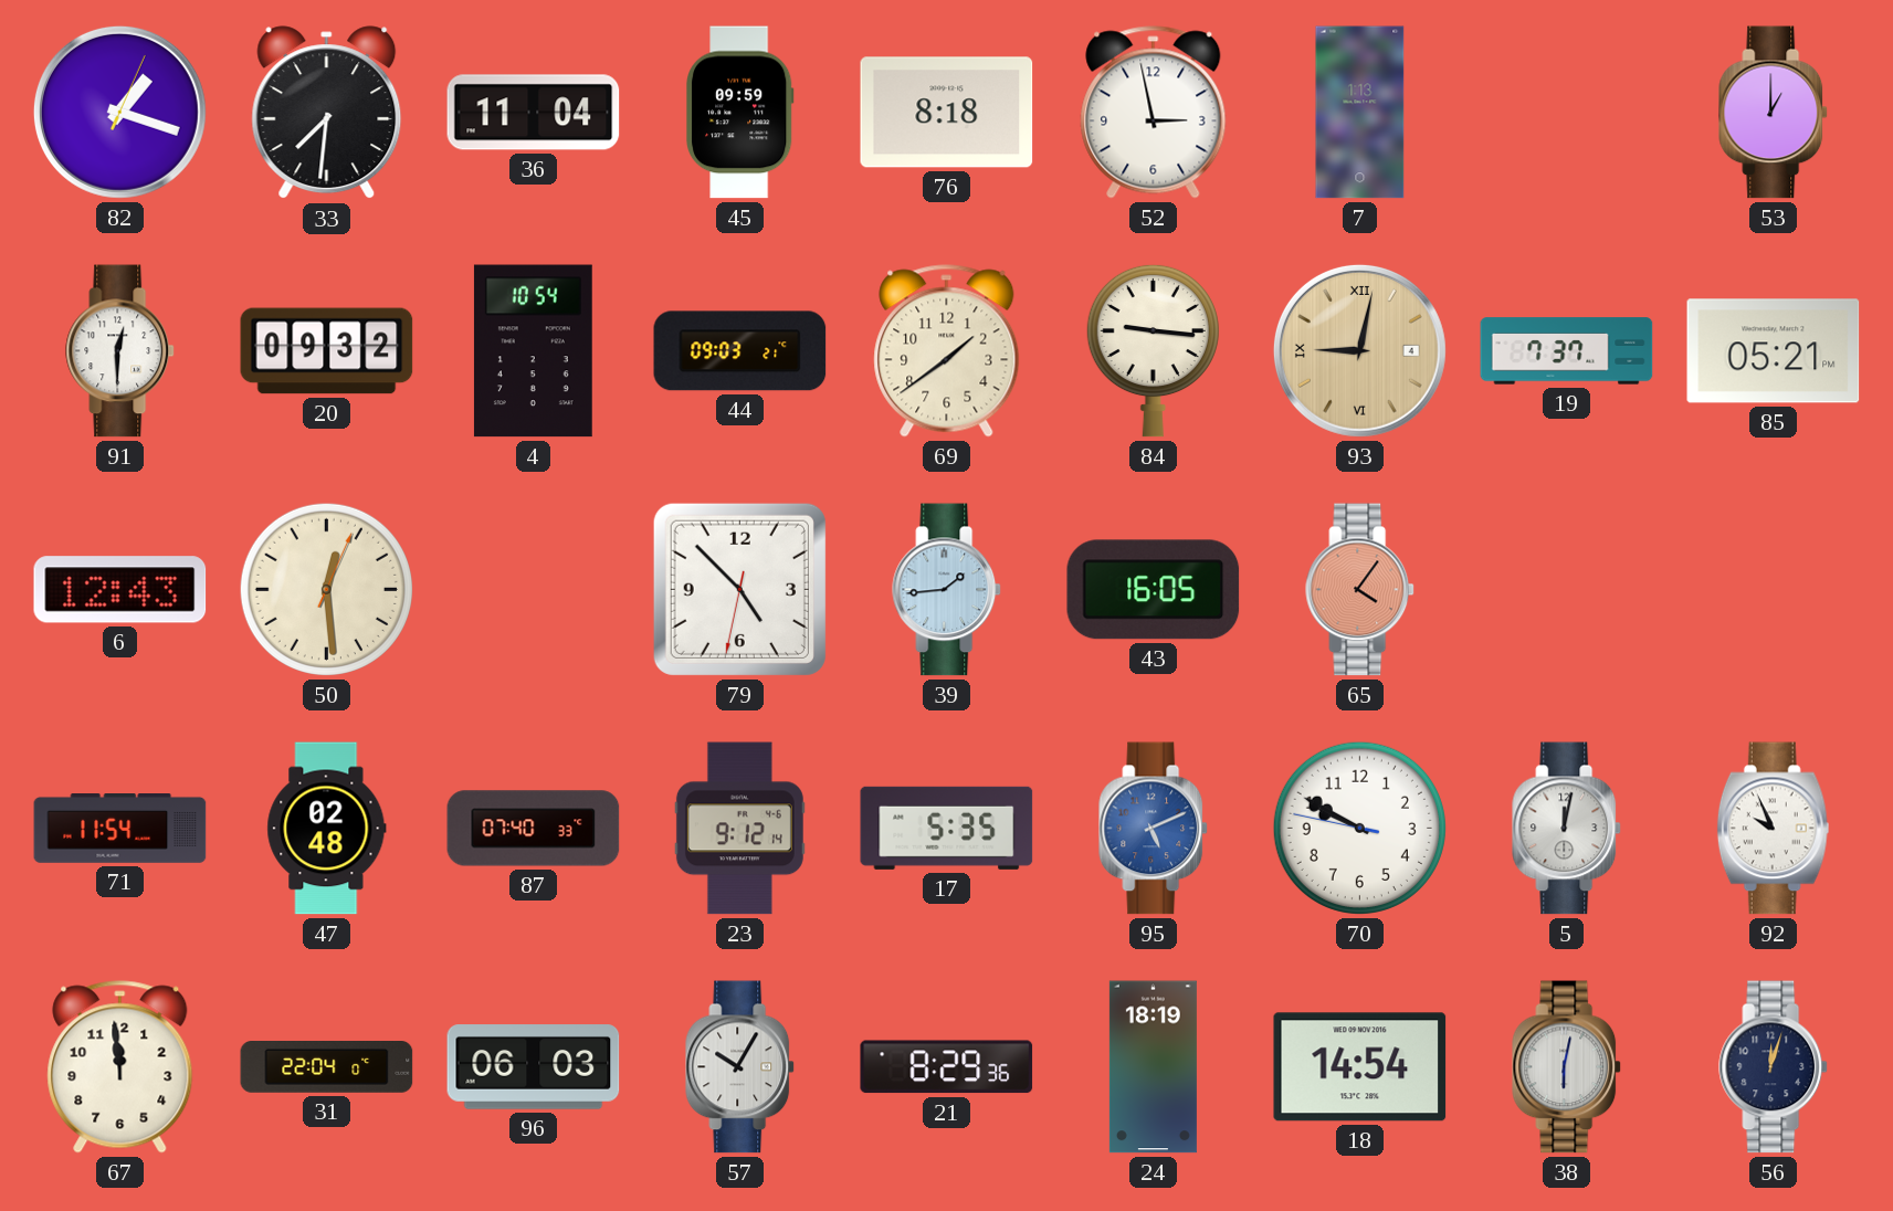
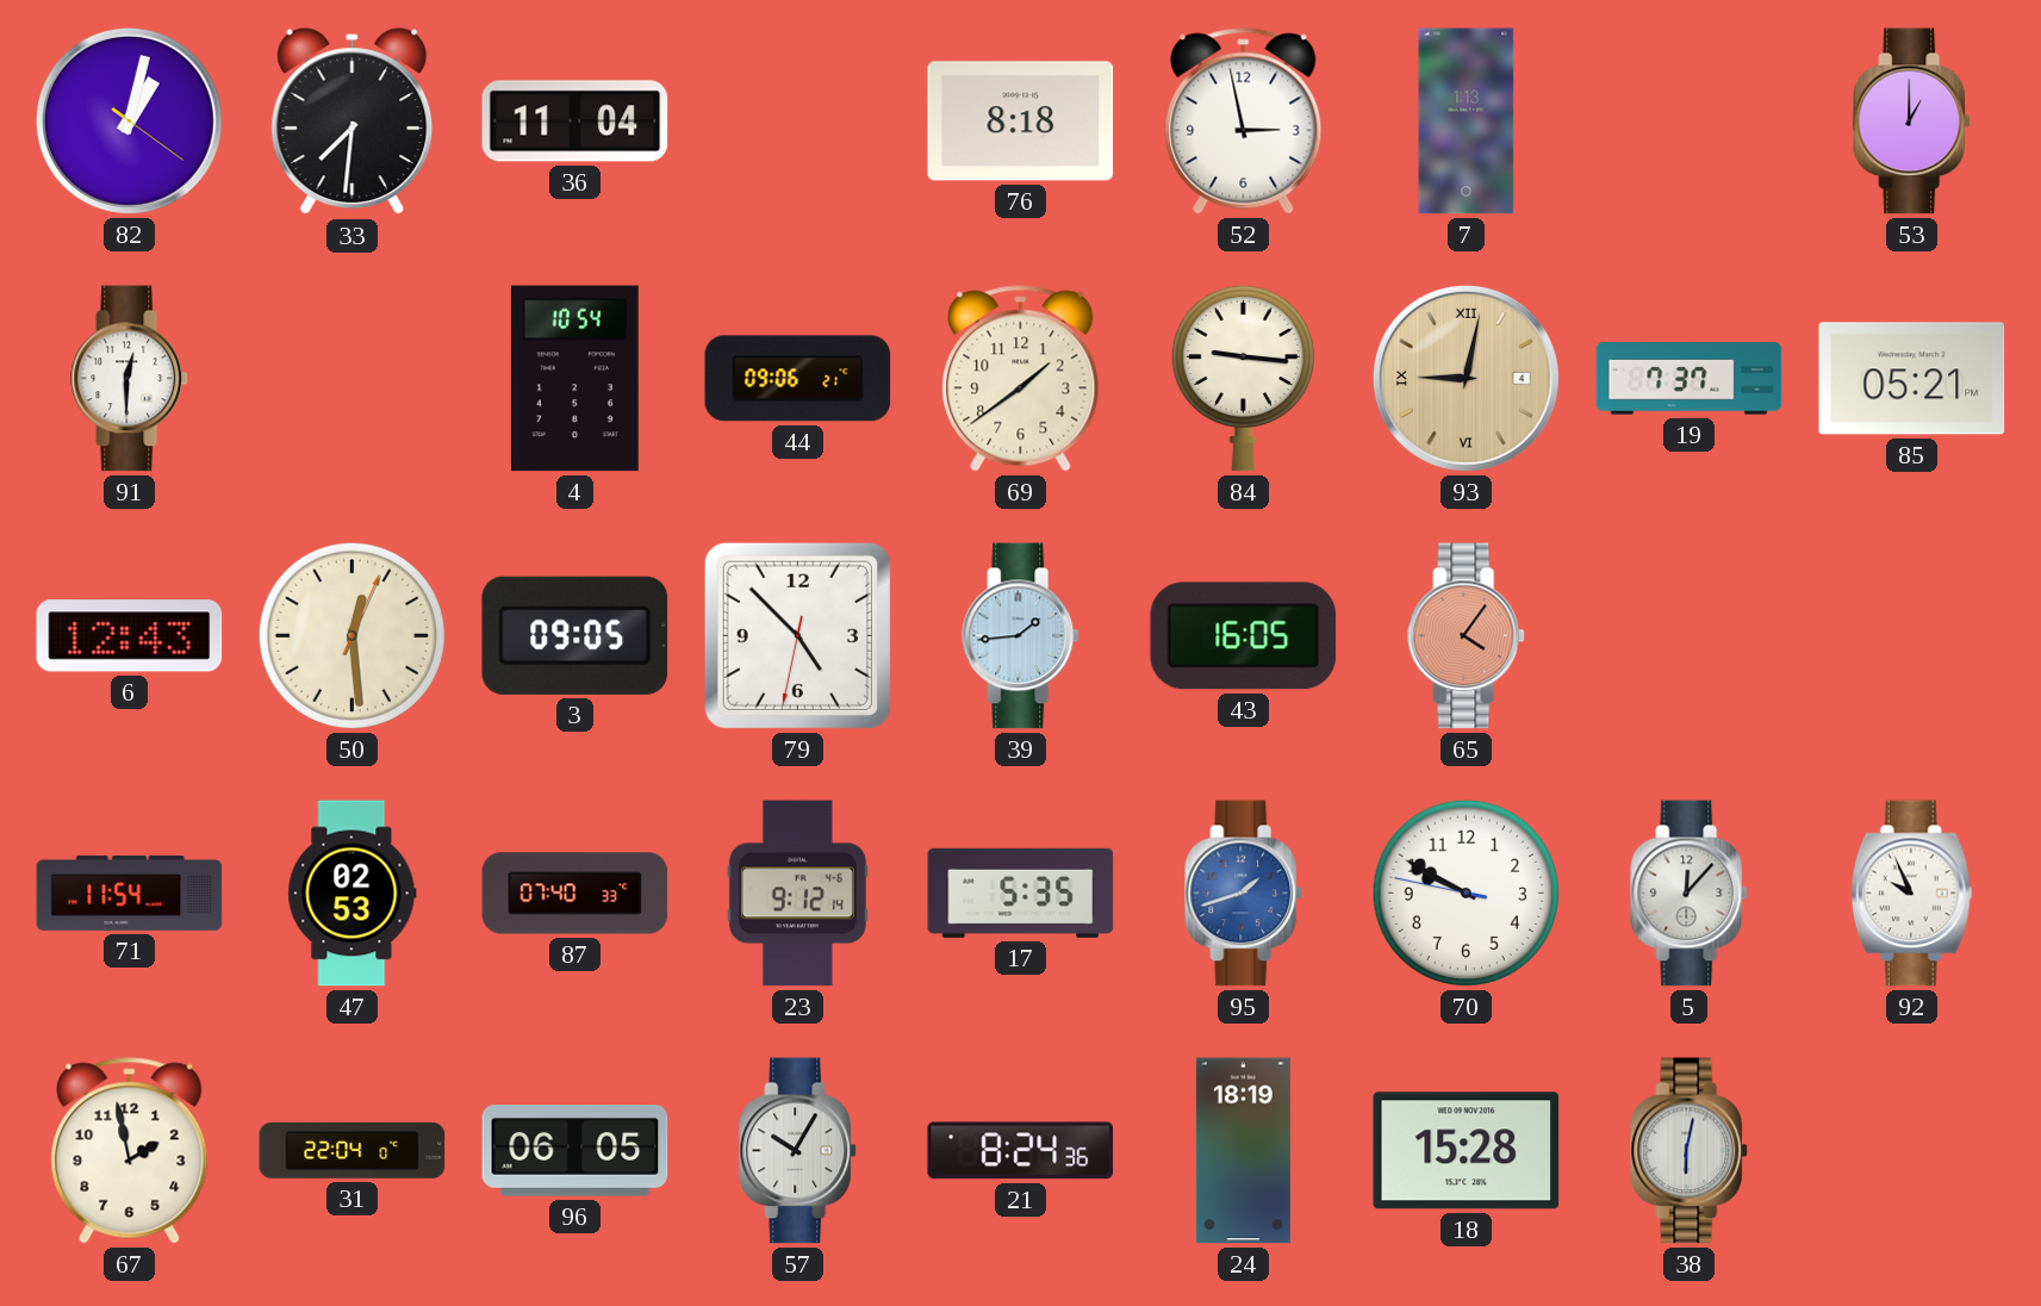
82: 1:18 -> 1:02 (129, 120)
45: 09:59 -> none (740, 113)
20: 09:32 -> none (327, 351)
44: 09:03 -> 09:06 (798, 379)
3: none -> 09:05 (575, 635)
47: 02:48 -> 02:53 (353, 894)
95: 5:11 -> 1:42 (1244, 894)
5: 12:02 -> 12:07 (1690, 894)
67: 11:59 -> 1:58 (130, 1151)
96: 06:03 -> 06:05 (575, 1151)
21: 8:29 -> 8:24 (1021, 1151)
18: 14:54 -> 15:28 (1467, 1151)
56: 12:03 -> none (1774, 1067)
